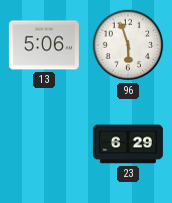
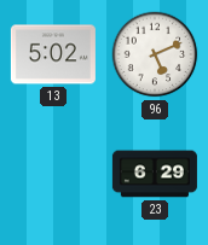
13: 5:06 -> 5:02 (53, 54)
96: 5:57 -> 5:11 (155, 54)
